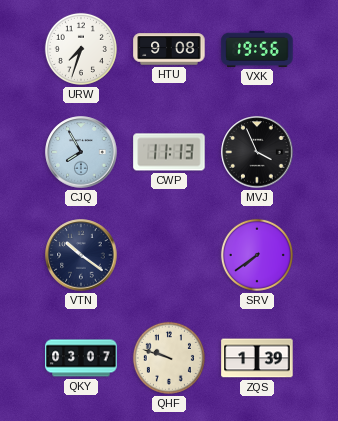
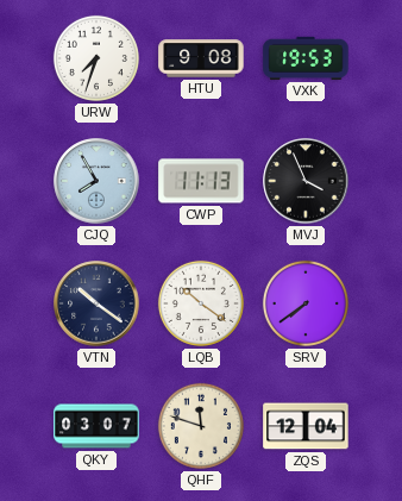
VXK: 19:56 -> 19:53 (306, 58)
LQB: none -> 10:21 (201, 303)
QHF: 9:48 -> 11:48 (201, 426)
ZQS: 1:39 -> 12:04 (306, 426)
